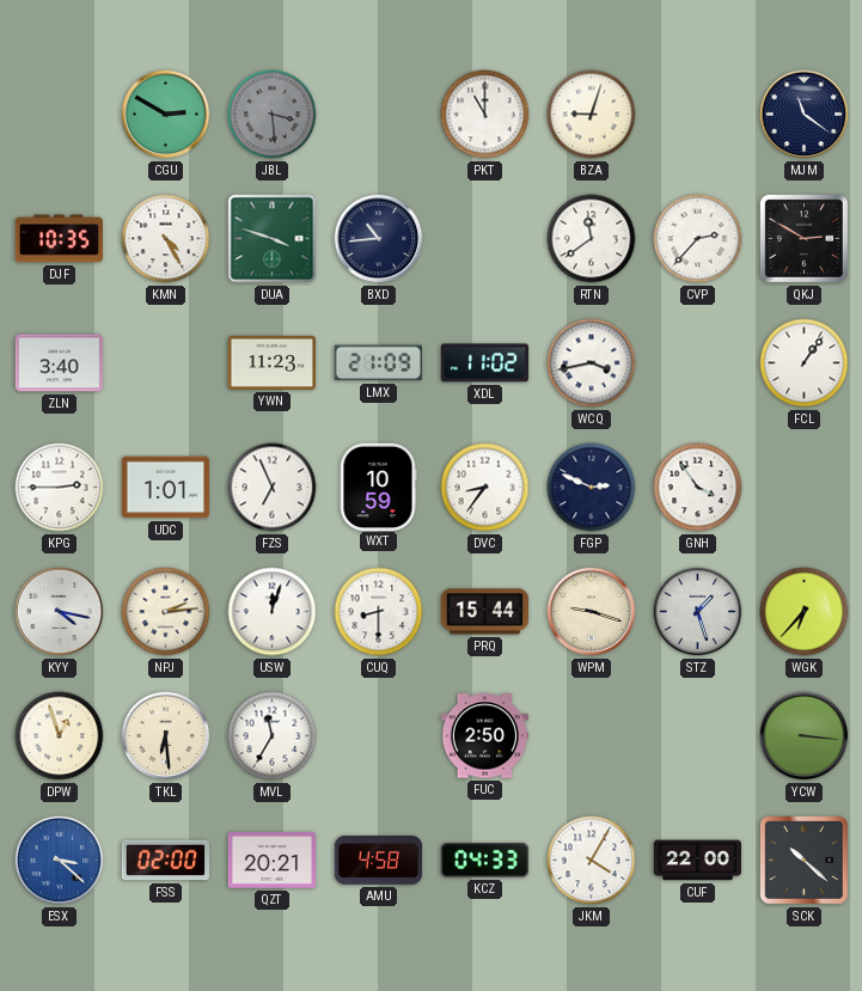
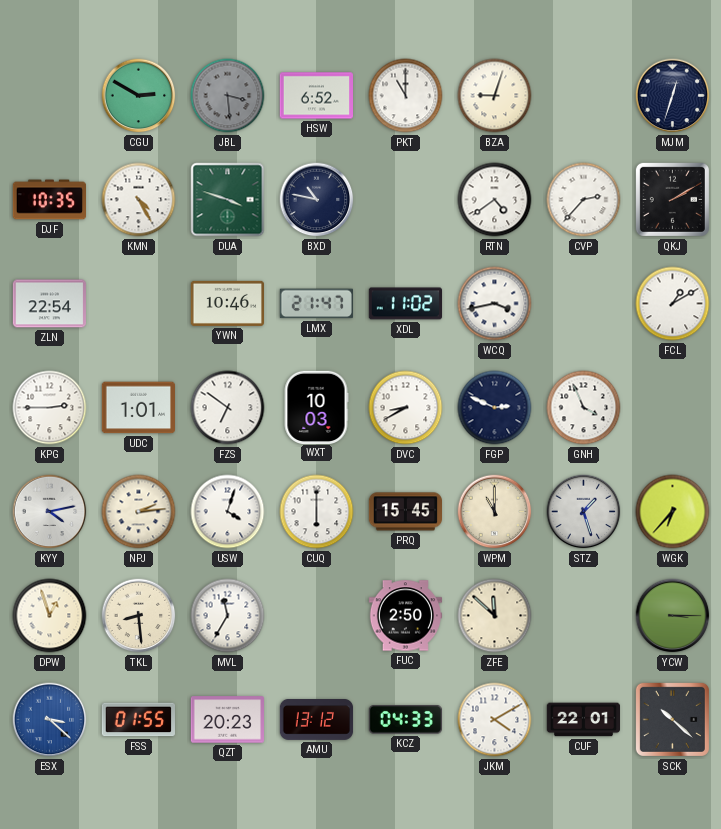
HSW: none -> 6:52 (317, 96)
MJM: 11:21 -> 12:33 (673, 96)
BXD: 10:44 -> 10:47 (317, 200)
RTN: 11:39 -> 4:39 (495, 200)
QKJ: 2:50 -> 2:10 (672, 199)
ZLN: 3:40 -> 22:54 (49, 304)
YWN: 11:23 -> 10:46 (228, 303)
LMX: 21:09 -> 21:47 (316, 304)
FCL: 1:06 -> 1:10 (673, 304)
FZS: 6:56 -> 6:51 (228, 408)
WXT: 10:59 -> 10:03 (316, 407)
DVC: 8:36 -> 8:40 (406, 408)
GNH: 3:54 -> 3:56 (584, 408)
KYY: 4:17 -> 4:13 (50, 512)
USW: 12:03 -> 4:03 (228, 512)
CUQ: 8:30 -> 6:00 (317, 512)
PRQ: 15:44 -> 15:45 (405, 512)
WPM: 9:18 -> 11:00 (495, 512)
TKL: 6:29 -> 8:29 (139, 616)
ZFE: none -> 11:52 (495, 616)
YCW: 3:16 -> 3:15 (673, 616)
FSS: 02:00 -> 01:55 (138, 720)
QZT: 20:21 -> 20:23 (228, 720)
AMU: 4:58 -> 13:12 (317, 720)
JKM: 4:05 -> 4:10 (495, 720)
CUF: 22:00 -> 22:01 (584, 720)
